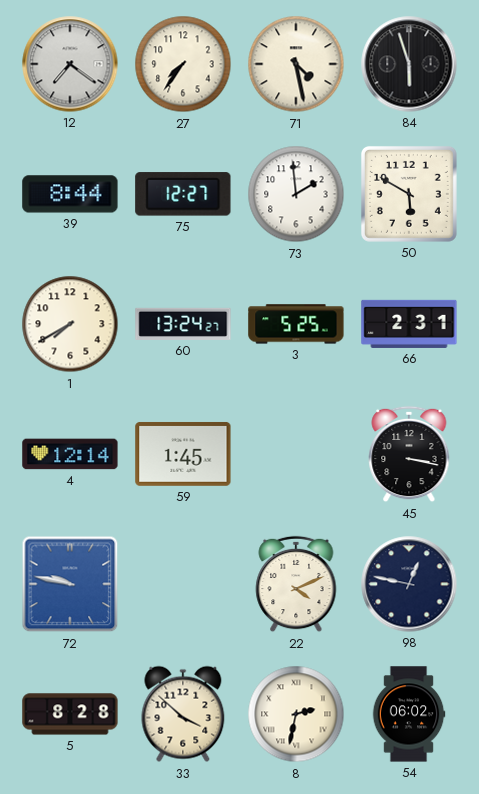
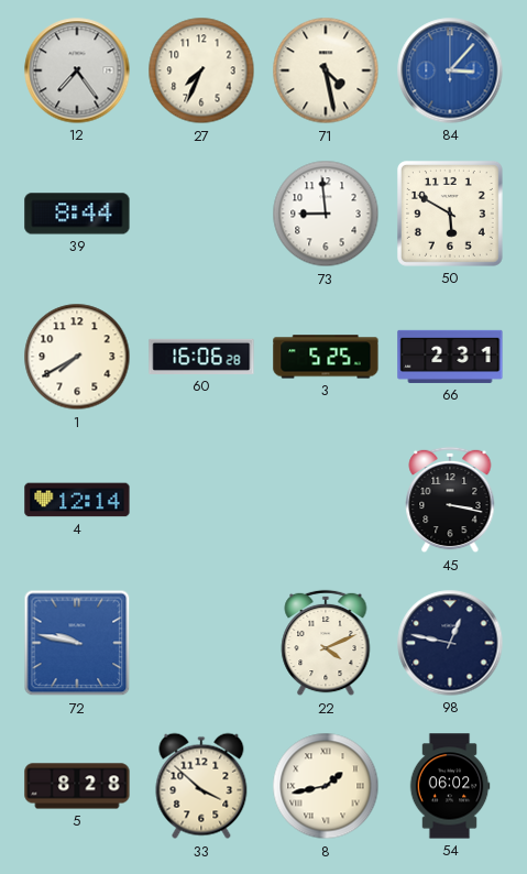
12: 7:21 -> 7:24 (77, 70)
27: 7:36 -> 7:34 (201, 70)
84: 5:57 -> 3:07 (450, 70)
84 dial: black -> blue (450, 70)
75: 12:27 -> none (183, 194)
73: 1:59 -> 8:59 (326, 214)
60: 13:24 -> 16:06 (201, 357)
59: 1:45 -> none (183, 454)
8: 2:32 -> 1:43 (326, 786)
